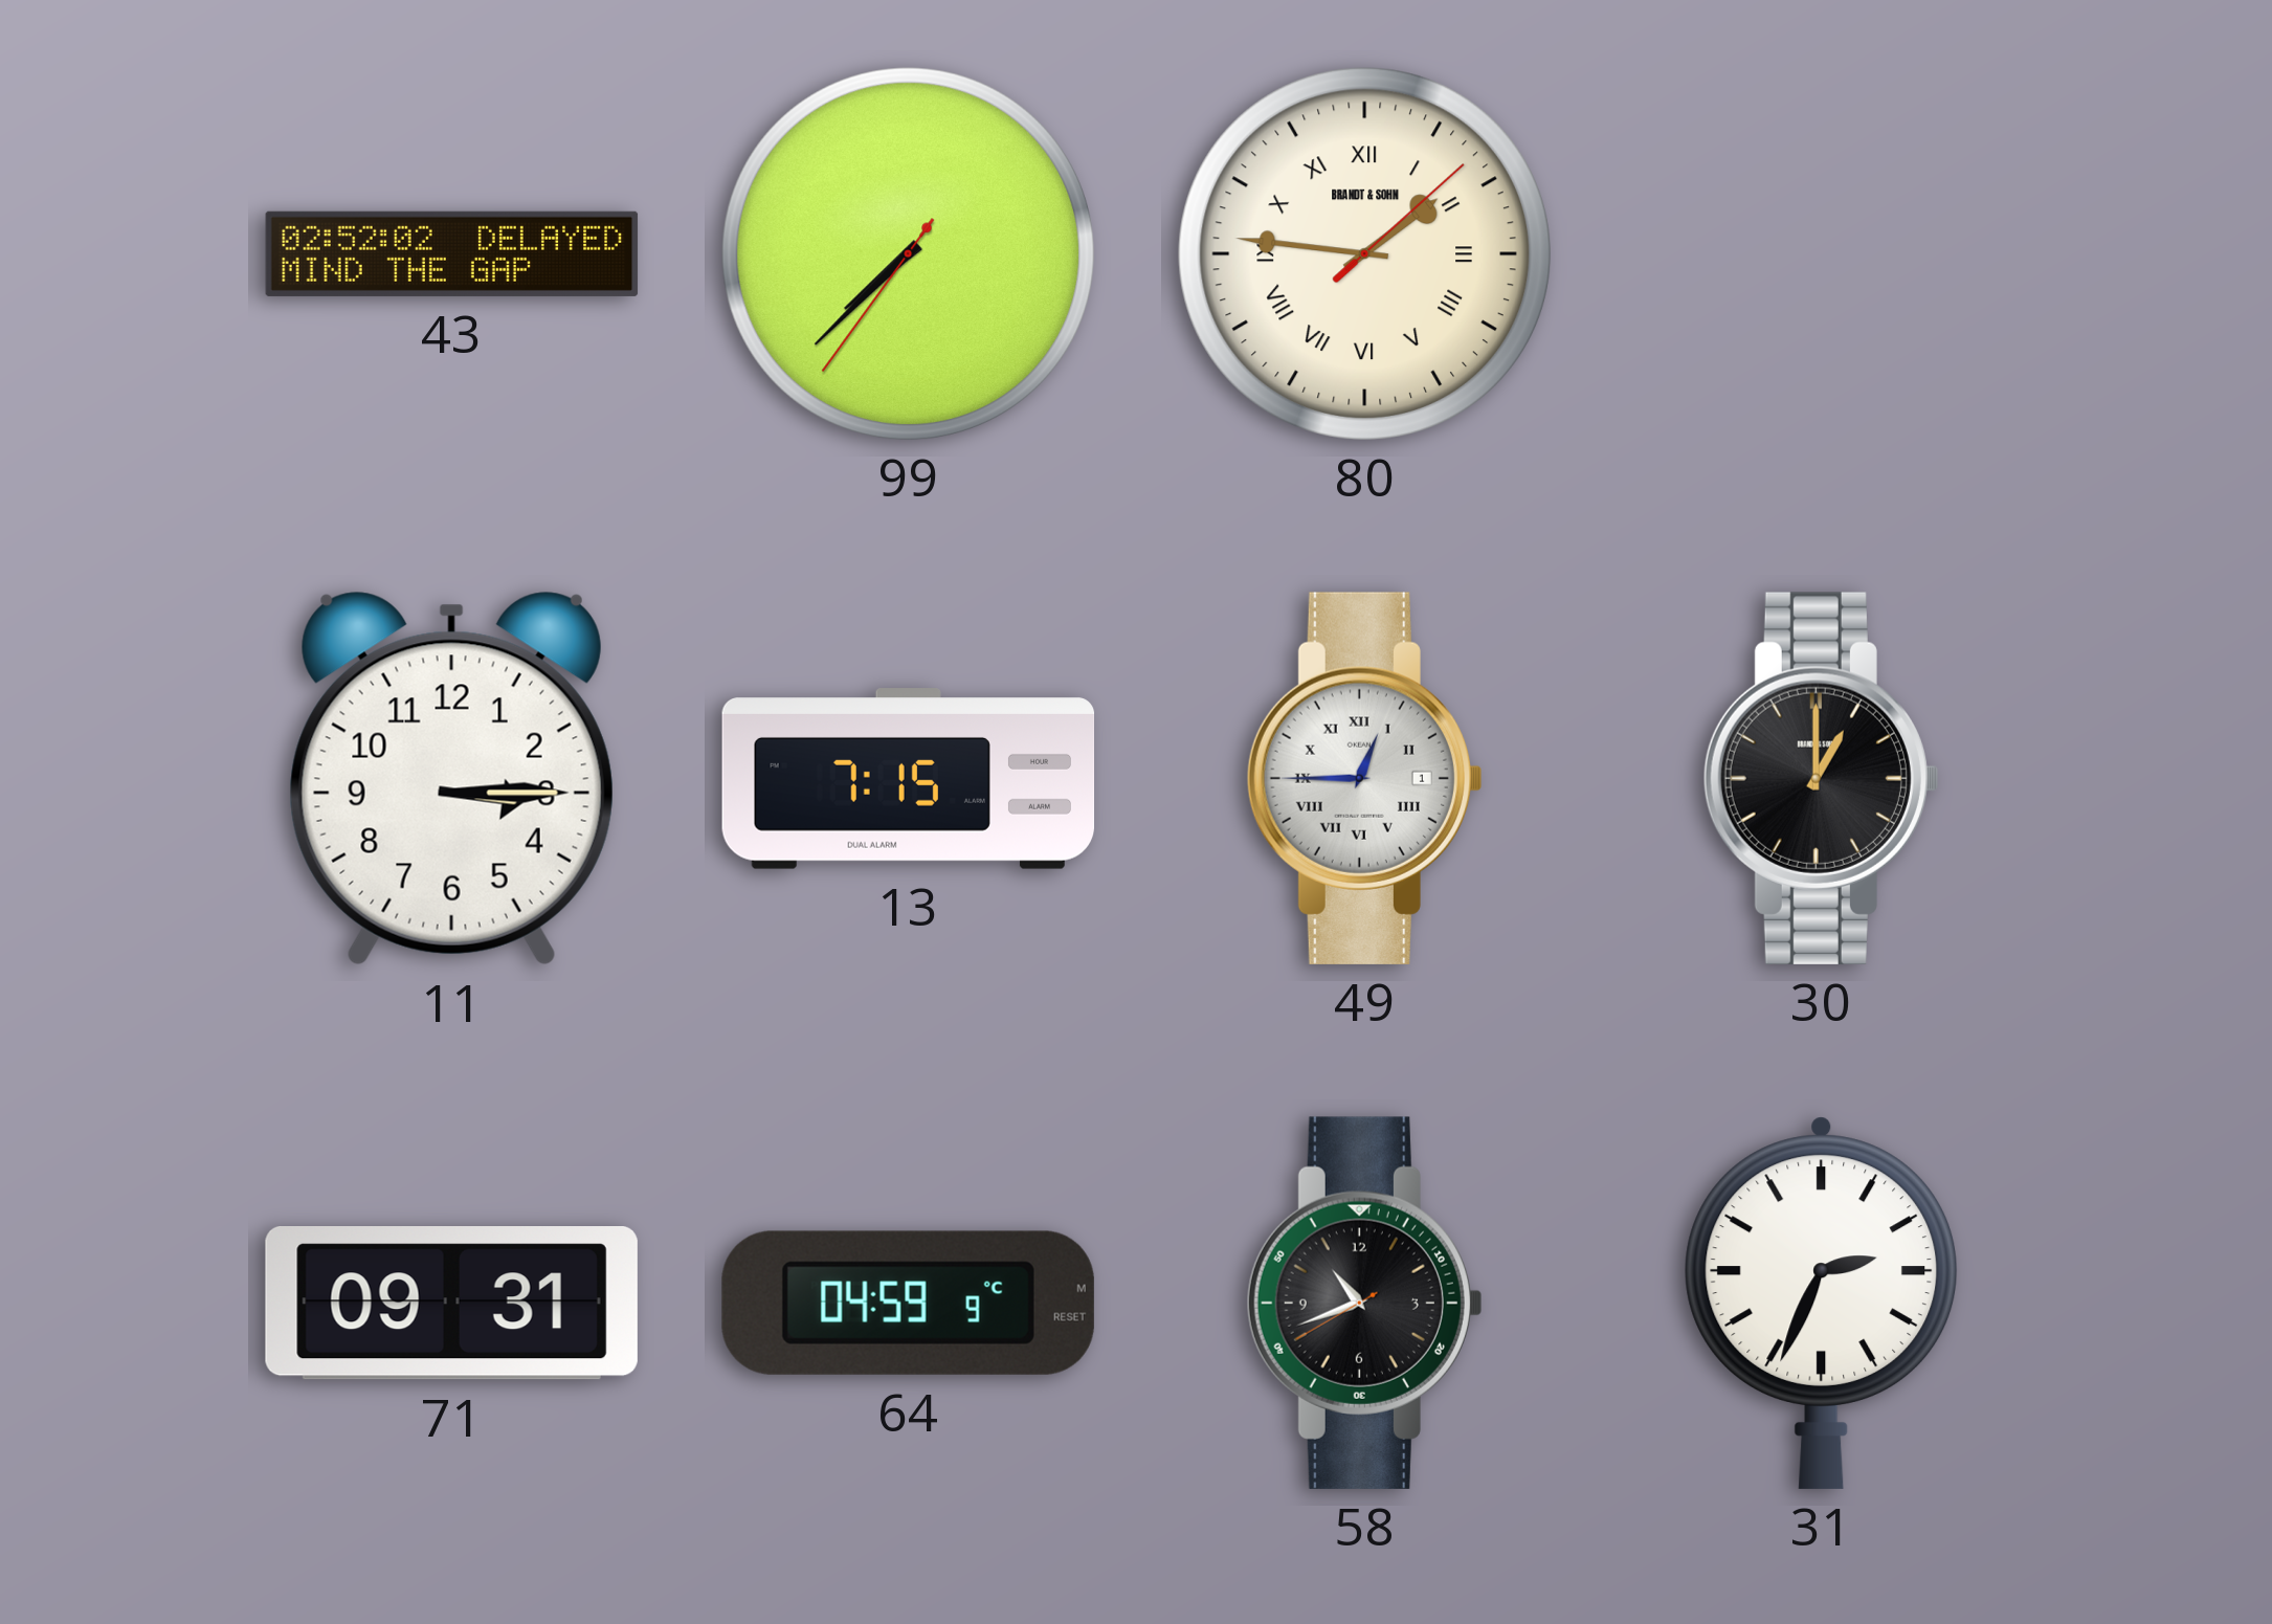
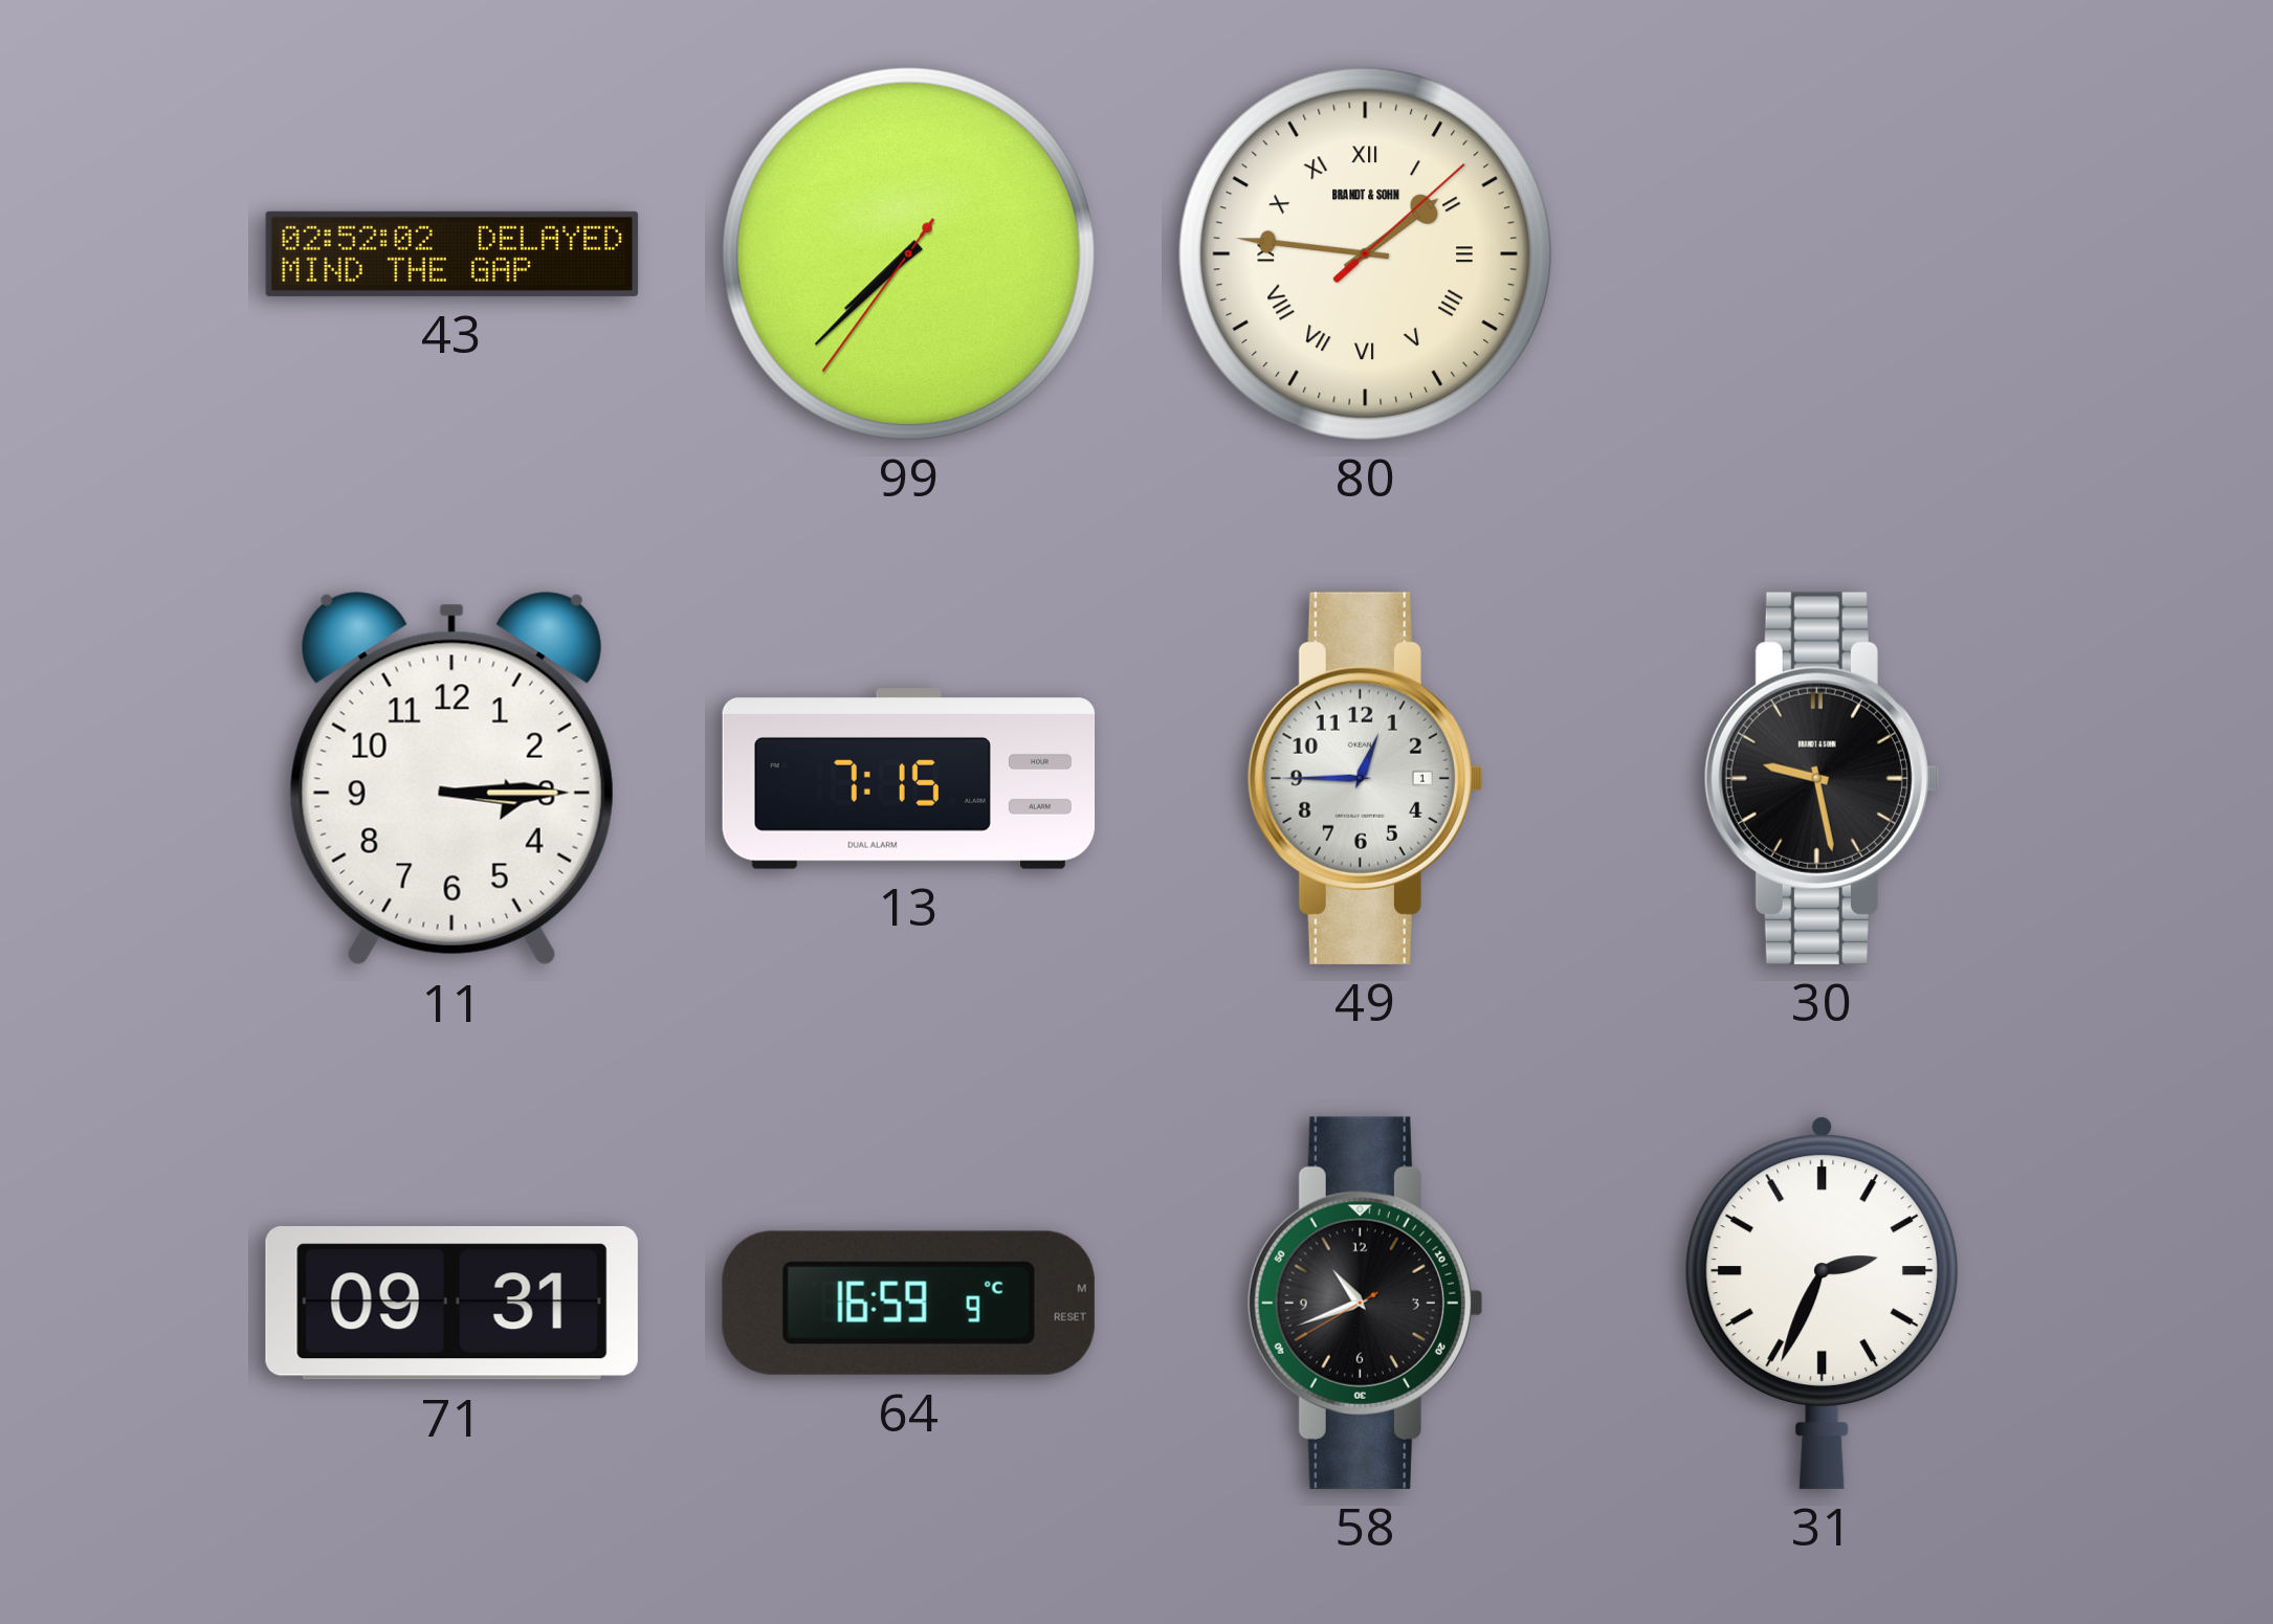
49 numerals: Roman -> Arabic (1365, 778)
30: 1:00 -> 9:28 (1822, 778)
64: 04:59 -> 16:59 (908, 1303)
